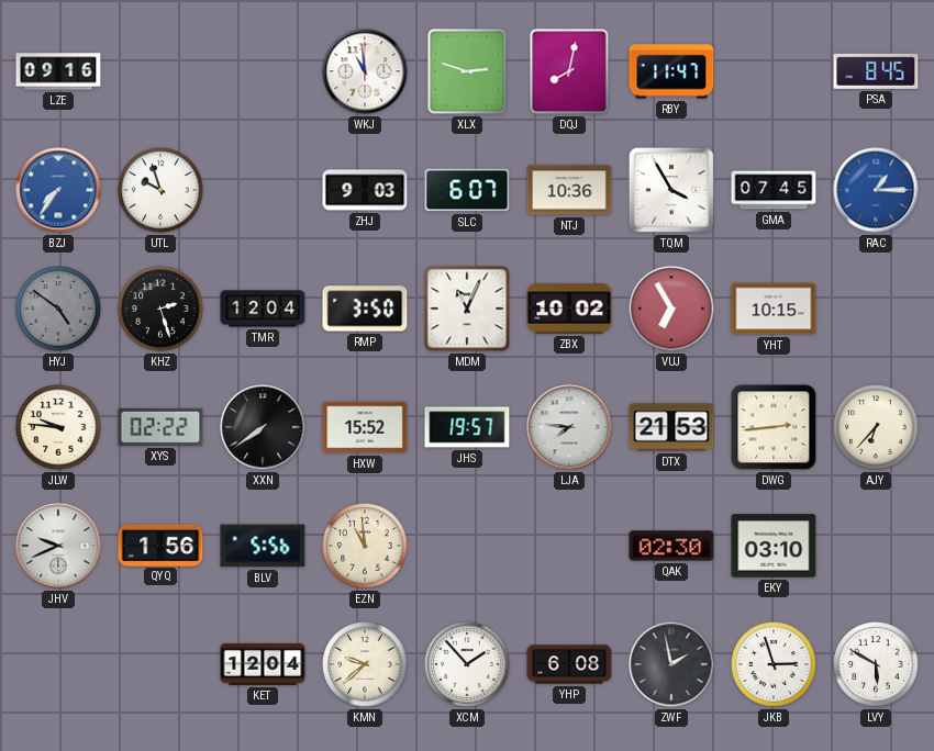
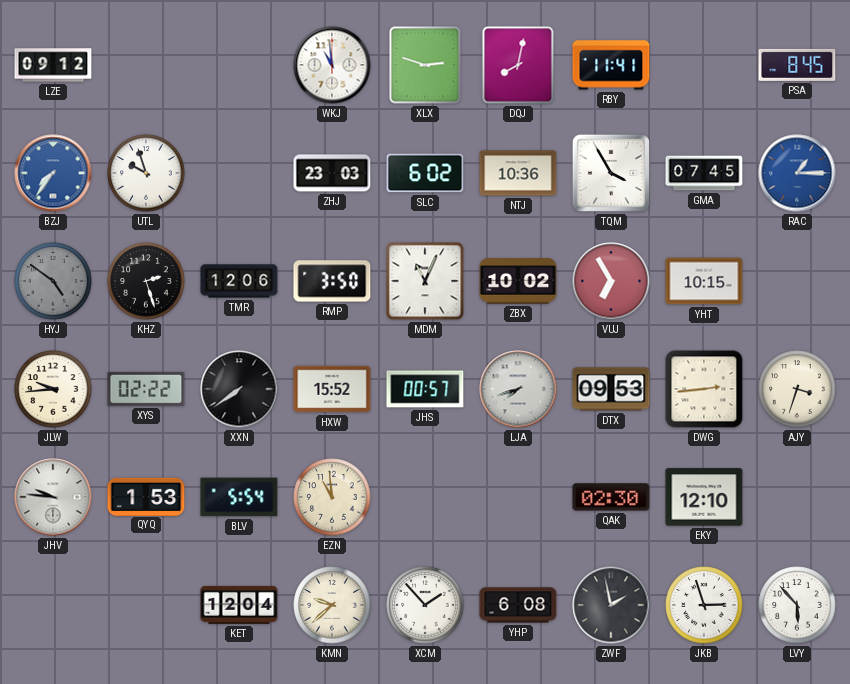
LZE: 09:16 -> 09:12 (53, 65)
RBY: 11:47 -> 11:41 (611, 65)
ZHJ: 9:03 -> 23:03 (332, 173)
SLC: 6:07 -> 6:02 (425, 173)
TMR: 12:04 -> 12:06 (239, 281)
JLW: 9:46 -> 9:44 (53, 389)
JHS: 19:57 -> 00:57 (425, 389)
LJA: 7:46 -> 7:42 (518, 389)
DTX: 21:53 -> 09:53 (611, 389)
AJY: 6:37 -> 3:33 (797, 389)
JHV: 9:41 -> 9:46 (53, 497)
QYQ: 1:56 -> 1:53 (146, 496)
BLV: 5:56 -> 5:54 (239, 497)
EKY: 03:10 -> 12:10 (704, 497)
LVY: 5:50 -> 5:53 (797, 605)
